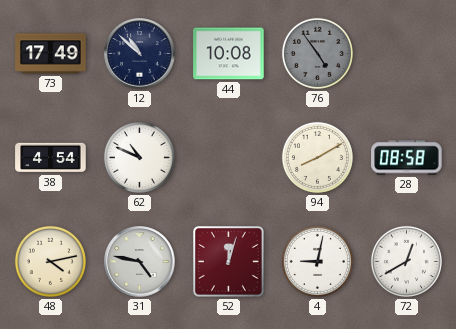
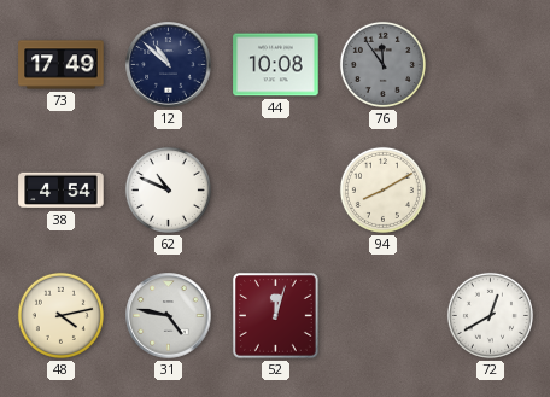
76: 4:54 -> 11:54 (382, 64)
28: 08:58 -> none (407, 158)
4: 9:02 -> none (317, 261)
